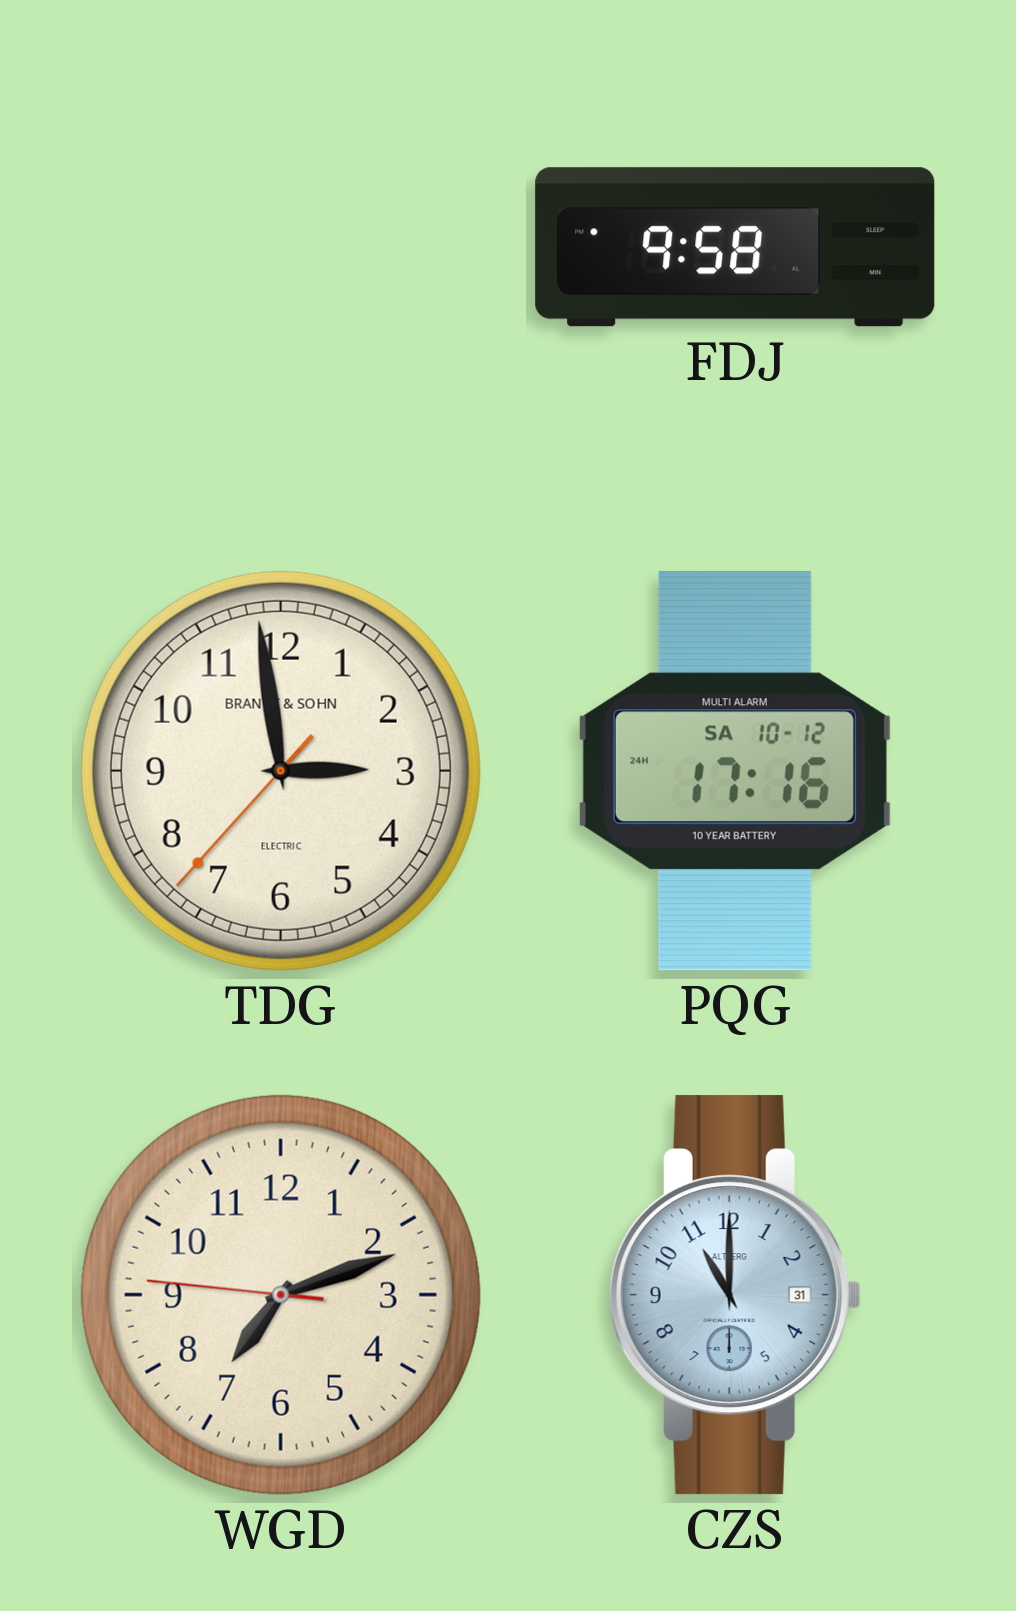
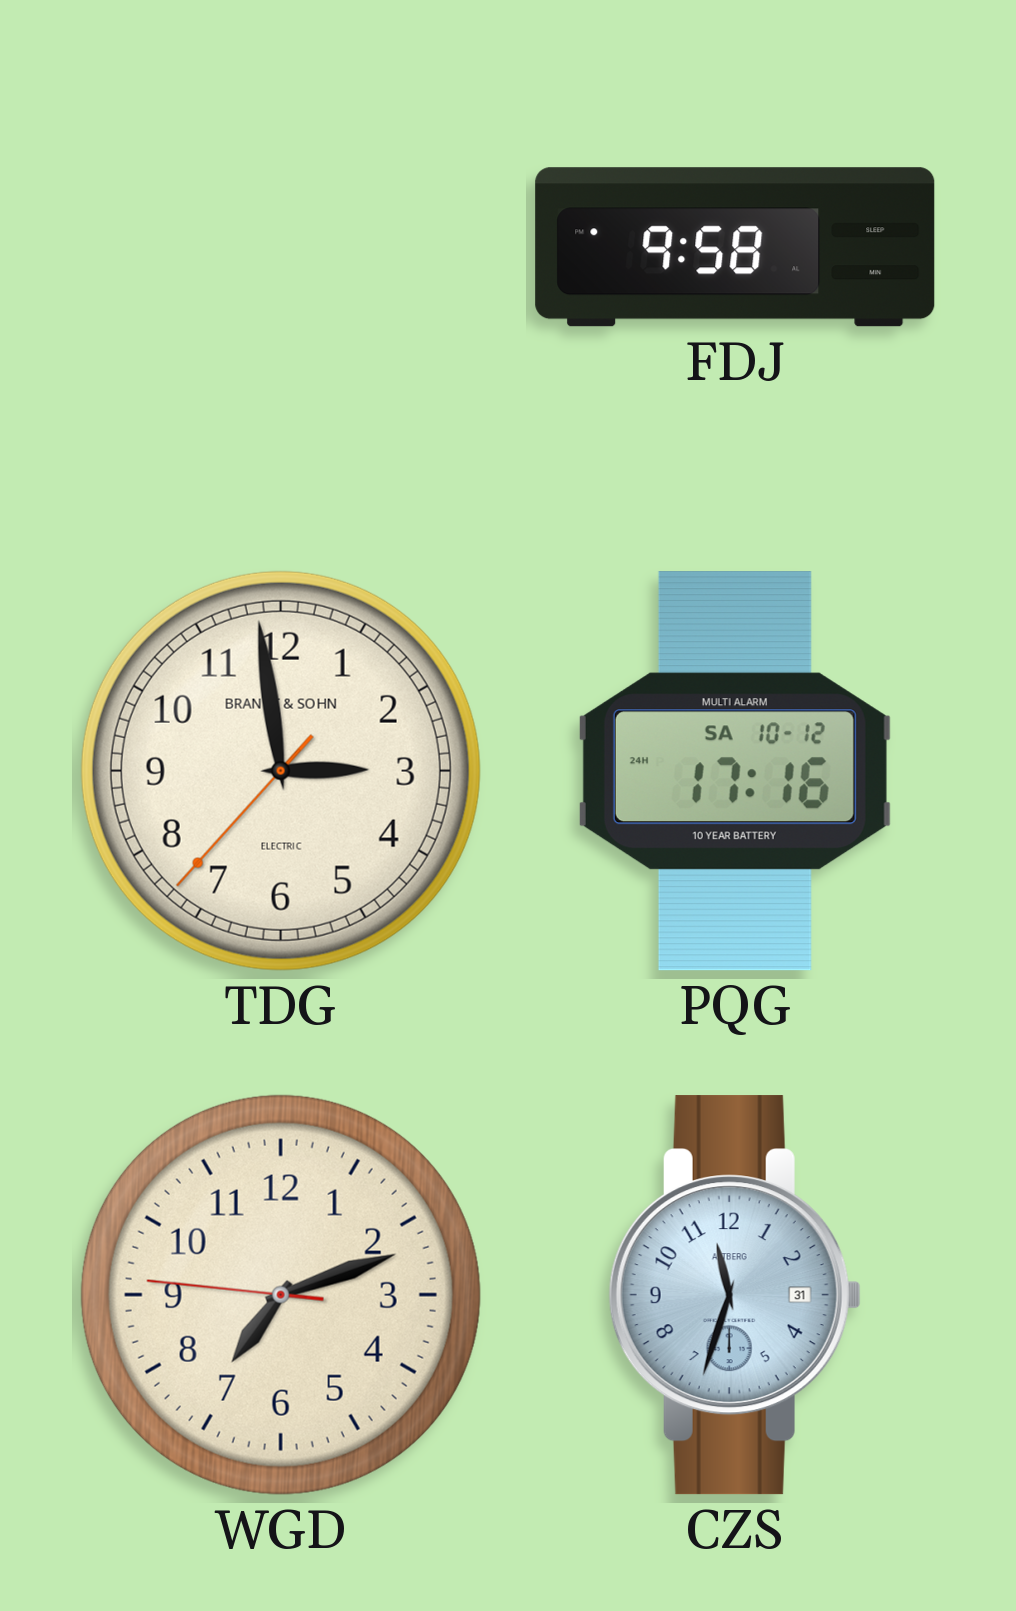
CZS: 11:00 -> 11:33 (735, 1295)
